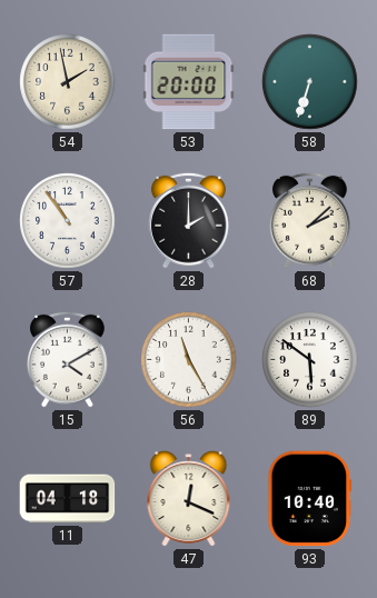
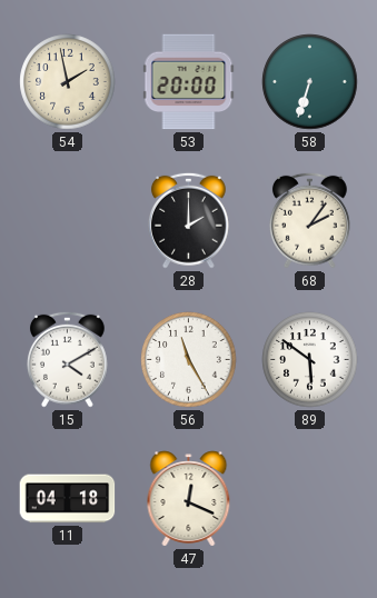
57: 10:54 -> none (68, 221)
68: 2:08 -> 2:06 (310, 220)
93: 10:40 -> none (310, 499)
